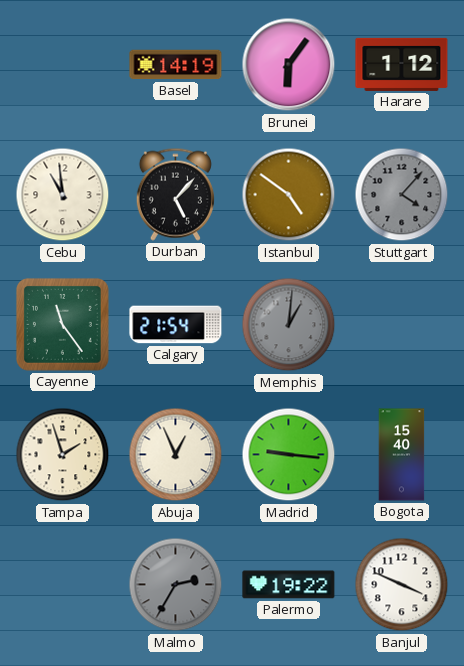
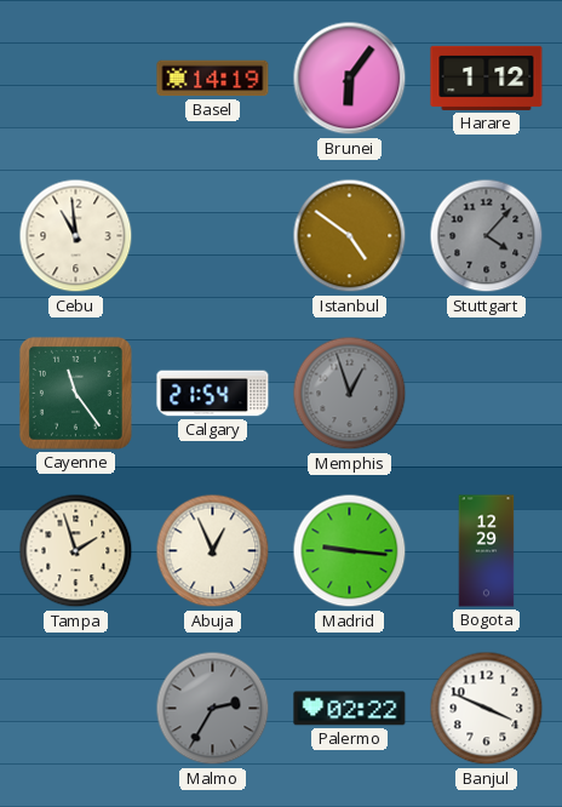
Durban: 5:07 -> none (175, 194)
Memphis: 1:01 -> 12:57 (350, 394)
Bogota: 15:40 -> 12:29 (487, 551)
Palermo: 19:22 -> 02:22 (350, 709)
